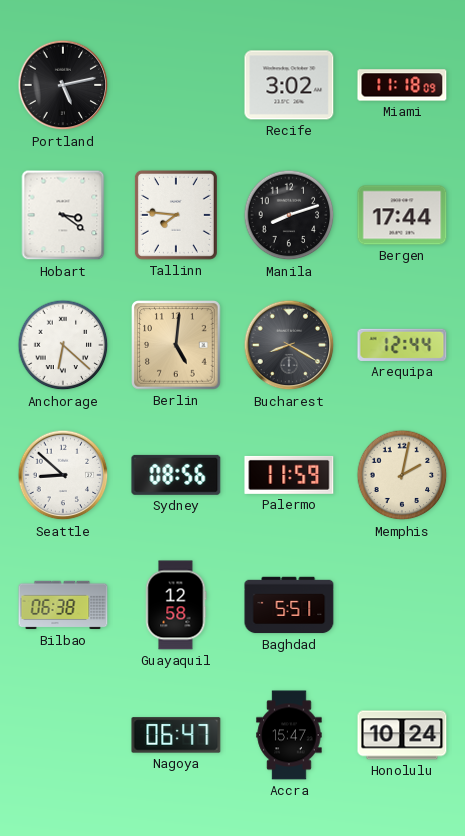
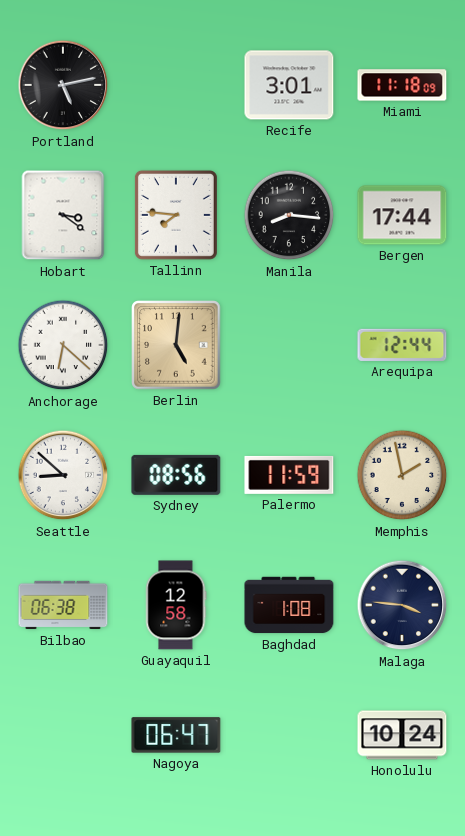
Recife: 3:02 -> 3:01 (289, 85)
Manila: 8:12 -> 8:16 (289, 215)
Bucharest: 8:20 -> none (289, 345)
Memphis: 2:02 -> 1:58 (402, 475)
Baghdad: 5:51 -> 1:08 (289, 605)
Malaga: none -> 3:46 (402, 605)
Accra: 15:47 -> none (289, 735)
